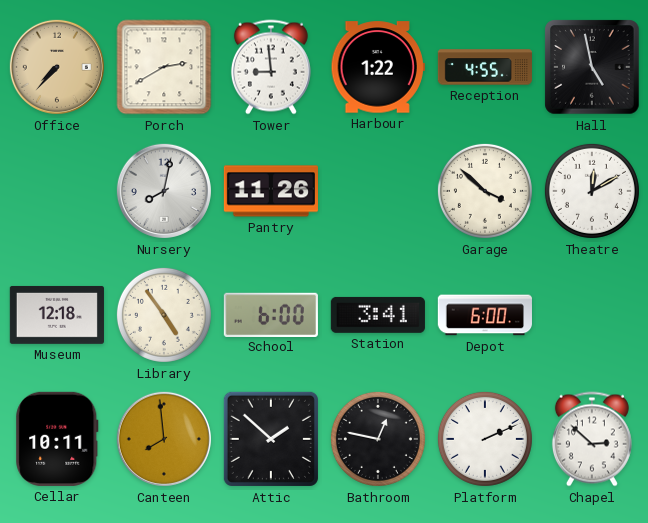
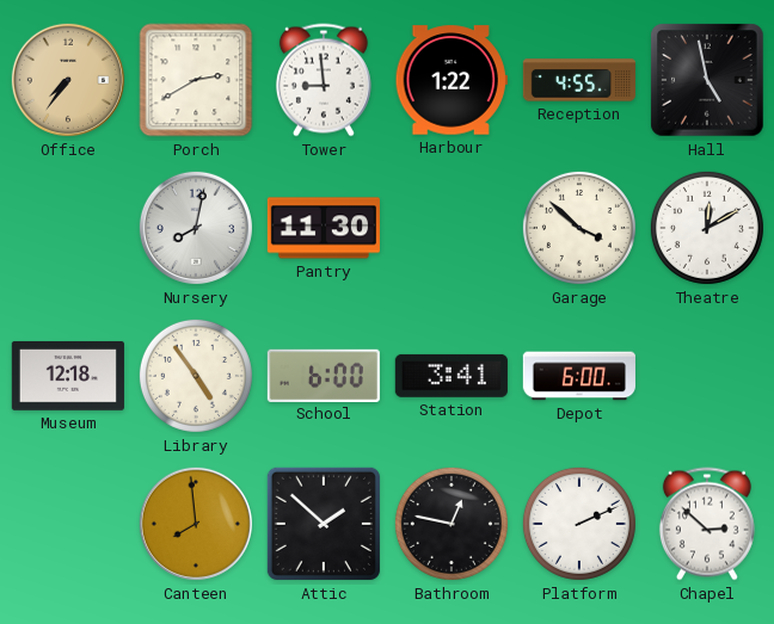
Office: 7:37 -> 7:36 (68, 80)
Pantry: 11:26 -> 11:30 (324, 228)
Cellar: 10:11 -> none (57, 439)
